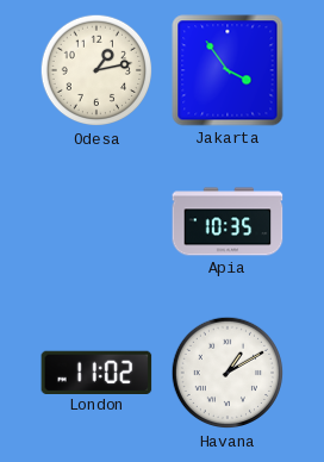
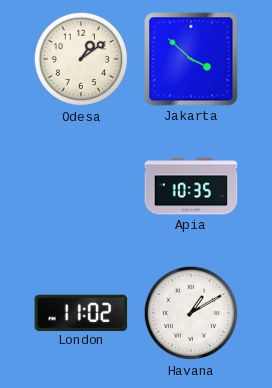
Odesa: 1:13 -> 1:09 (81, 59)
Jakarta: 3:54 -> 3:52 (191, 59)
